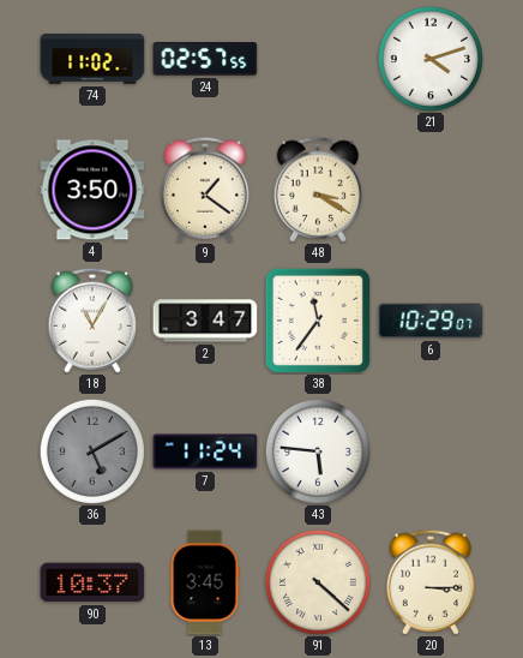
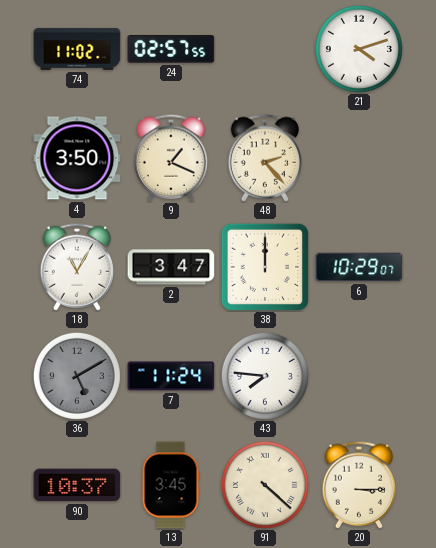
9: 1:21 -> 1:19 (170, 158)
48: 3:20 -> 2:23 (264, 158)
38: 11:36 -> 12:00 (264, 266)
43: 5:46 -> 7:46 (265, 376)
